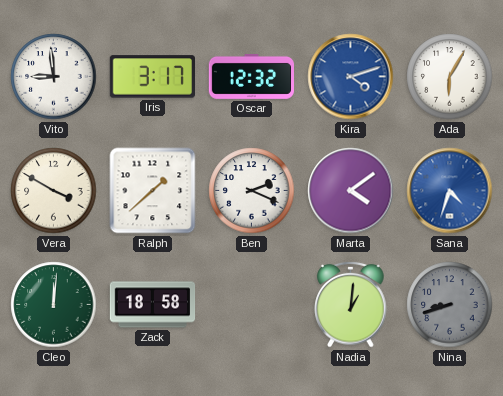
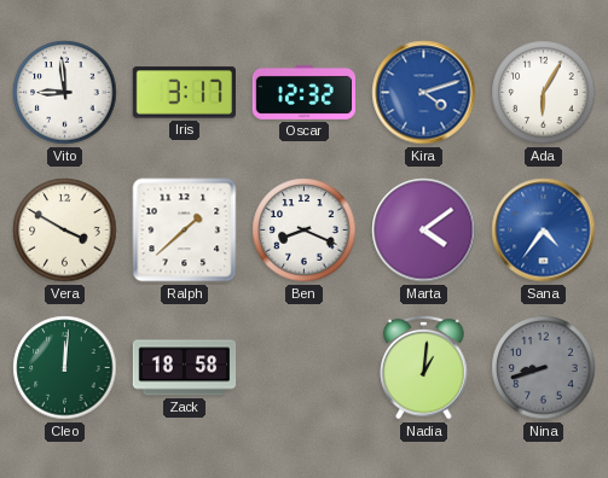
Ben: 2:19 -> 8:19 (305, 231)
Sana: 4:33 -> 4:36 (544, 231)
